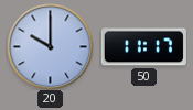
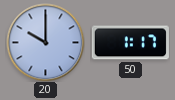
50: 11:17 -> 1:17 (130, 43)
